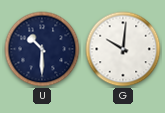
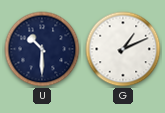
G: 10:01 -> 1:11 (123, 49)
